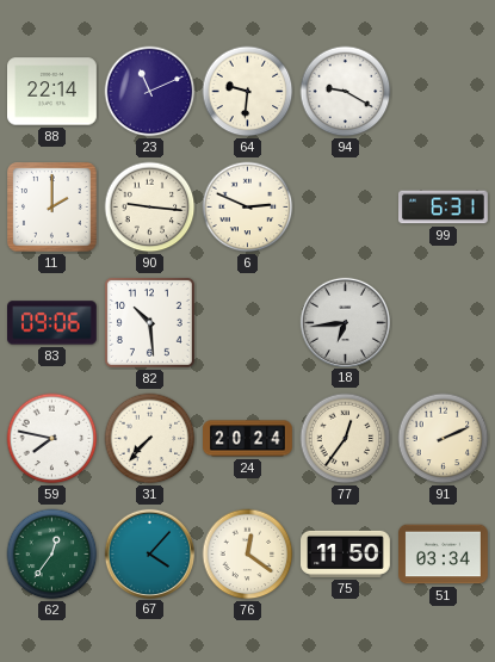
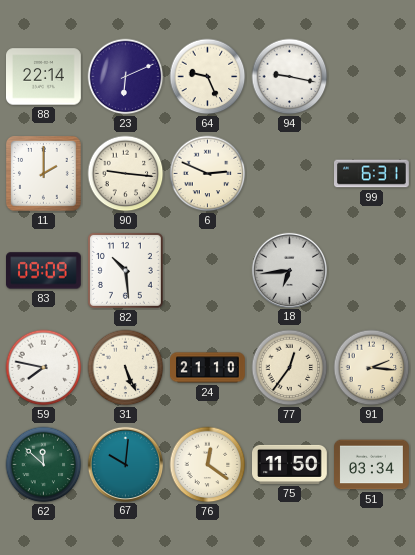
23: 11:11 -> 6:11 (126, 77)
64: 9:31 -> 9:26 (208, 77)
94: 9:20 -> 9:17 (290, 77)
83: 09:06 -> 09:09 (44, 271)
31: 7:37 -> 5:26 (126, 368)
24: 20:24 -> 21:10 (208, 368)
91: 2:11 -> 2:16 (372, 368)
62: 12:36 -> 11:52 (44, 465)
67: 4:07 -> 10:01 (125, 464)
